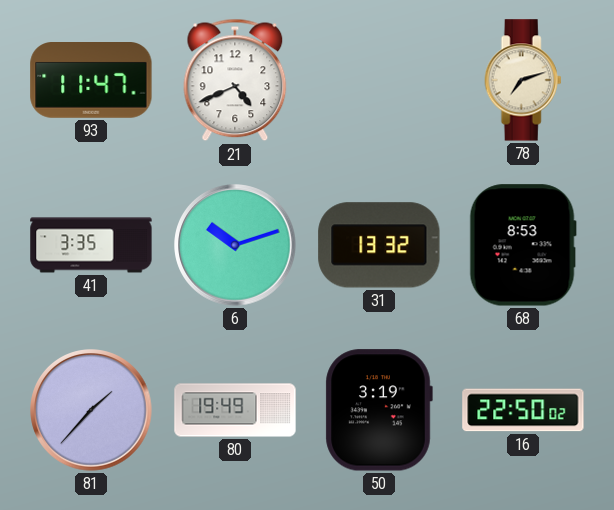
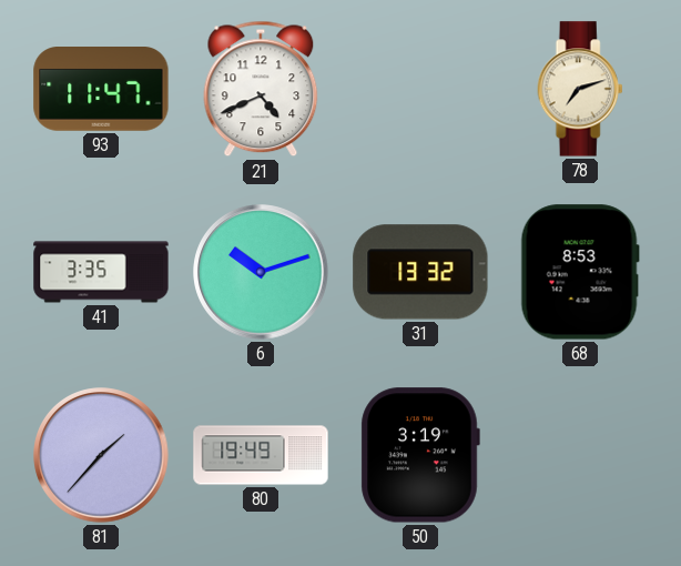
16: 22:50 -> none (523, 410)
